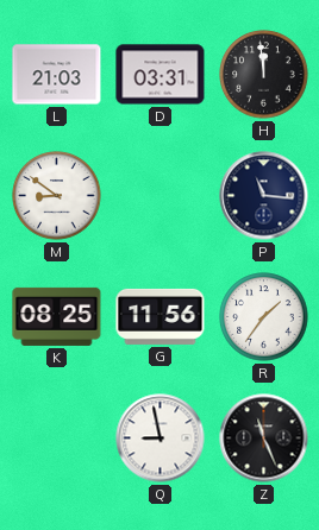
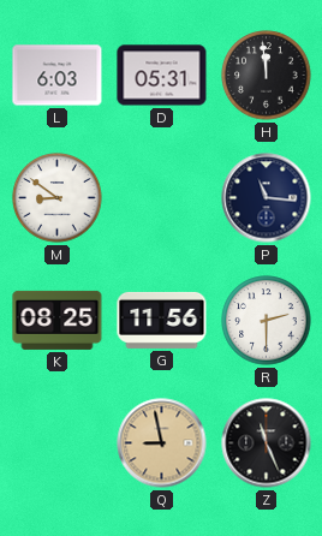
L: 21:03 -> 6:03 (58, 76)
D: 03:31 -> 05:31 (162, 76)
R: 1:36 -> 2:30 (267, 321)
Q dial: white -> champagne (162, 443)
